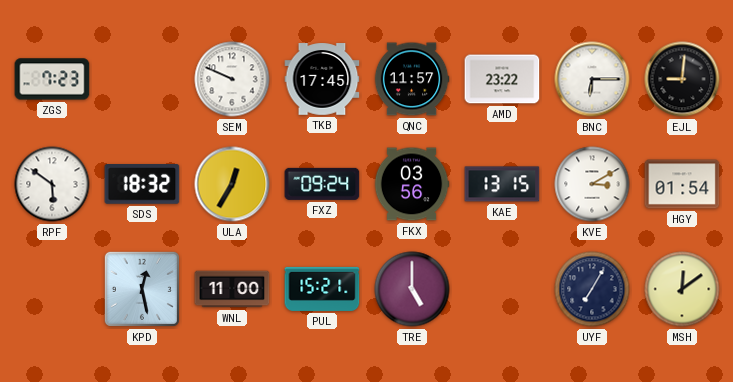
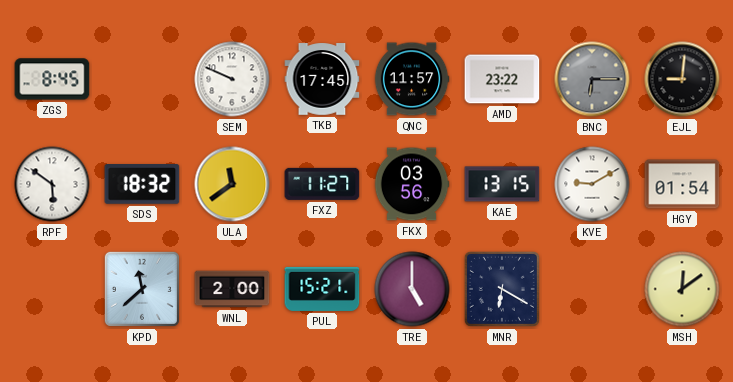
ZGS: 7:23 -> 8:45 (52, 79)
BNC dial: white -> grey (592, 79)
ULA: 12:35 -> 11:39 (232, 184)
FXZ: 09:24 -> 11:27 (322, 184)
KVE: 3:10 -> 9:10 (592, 184)
KPD: 12:28 -> 11:38 (142, 289)
WNL: 11:00 -> 2:00 (232, 289)
MNR: none -> 6:20 (502, 289)
UYF: 7:05 -> none (592, 289)
